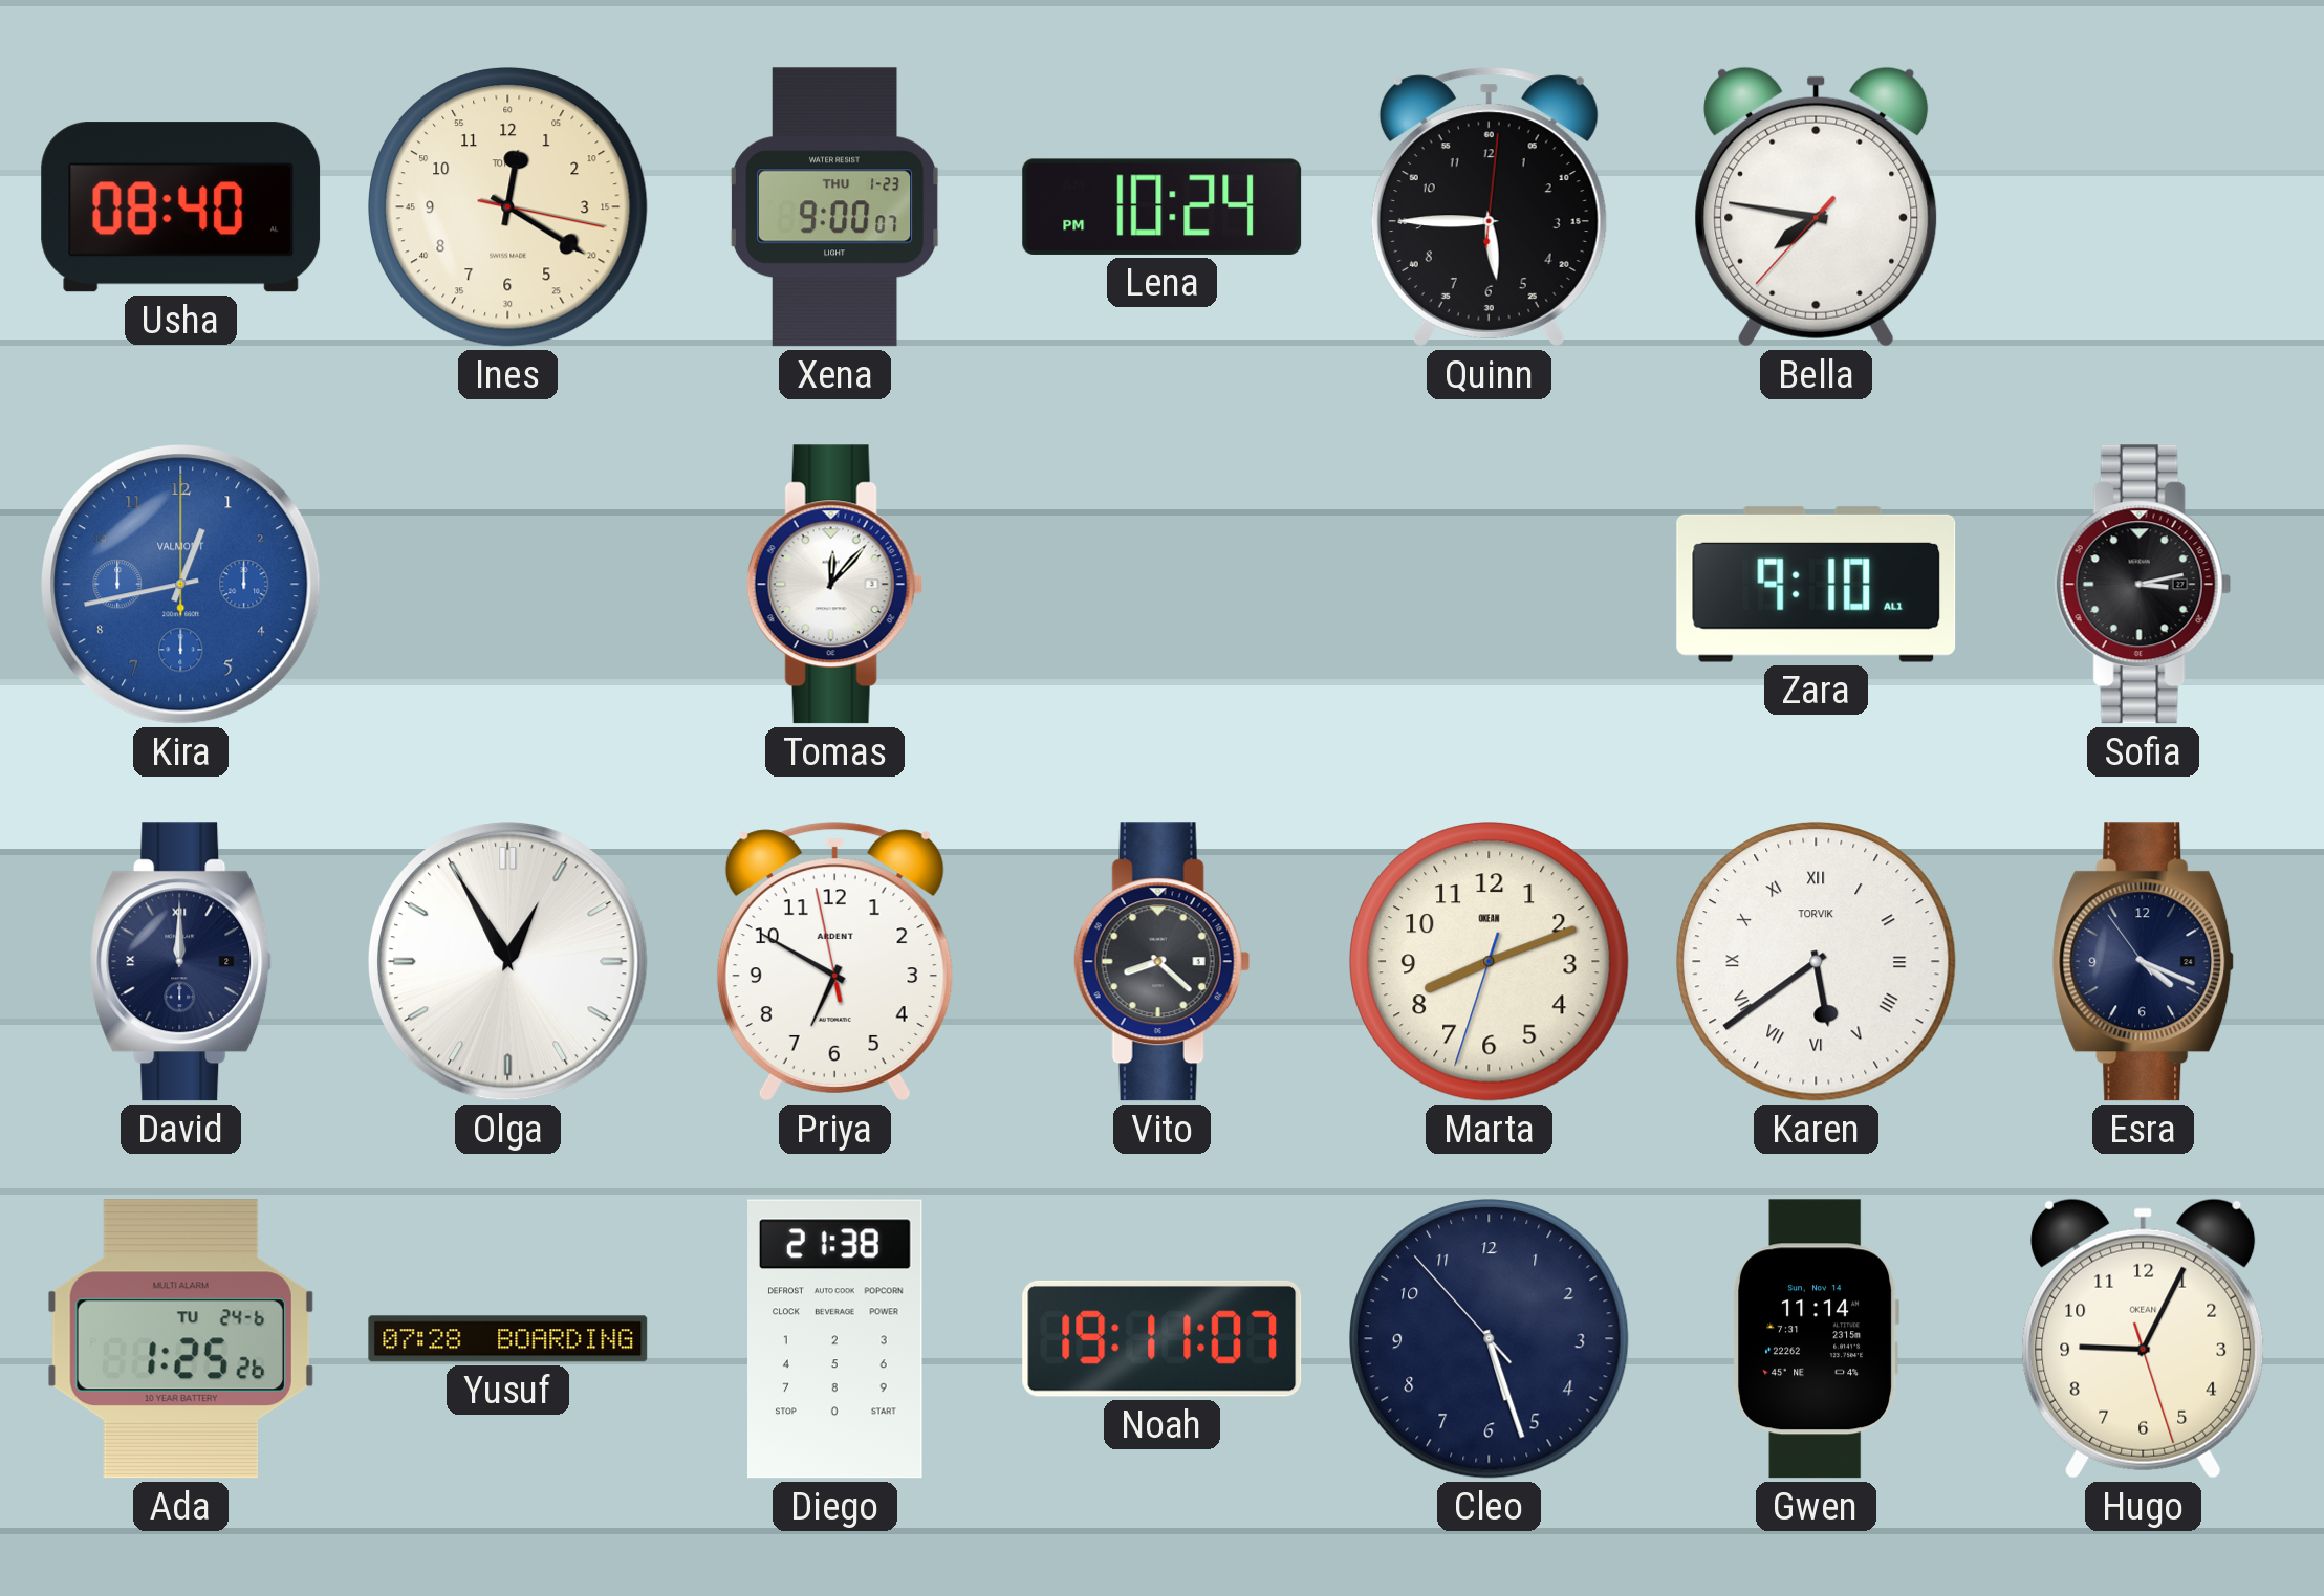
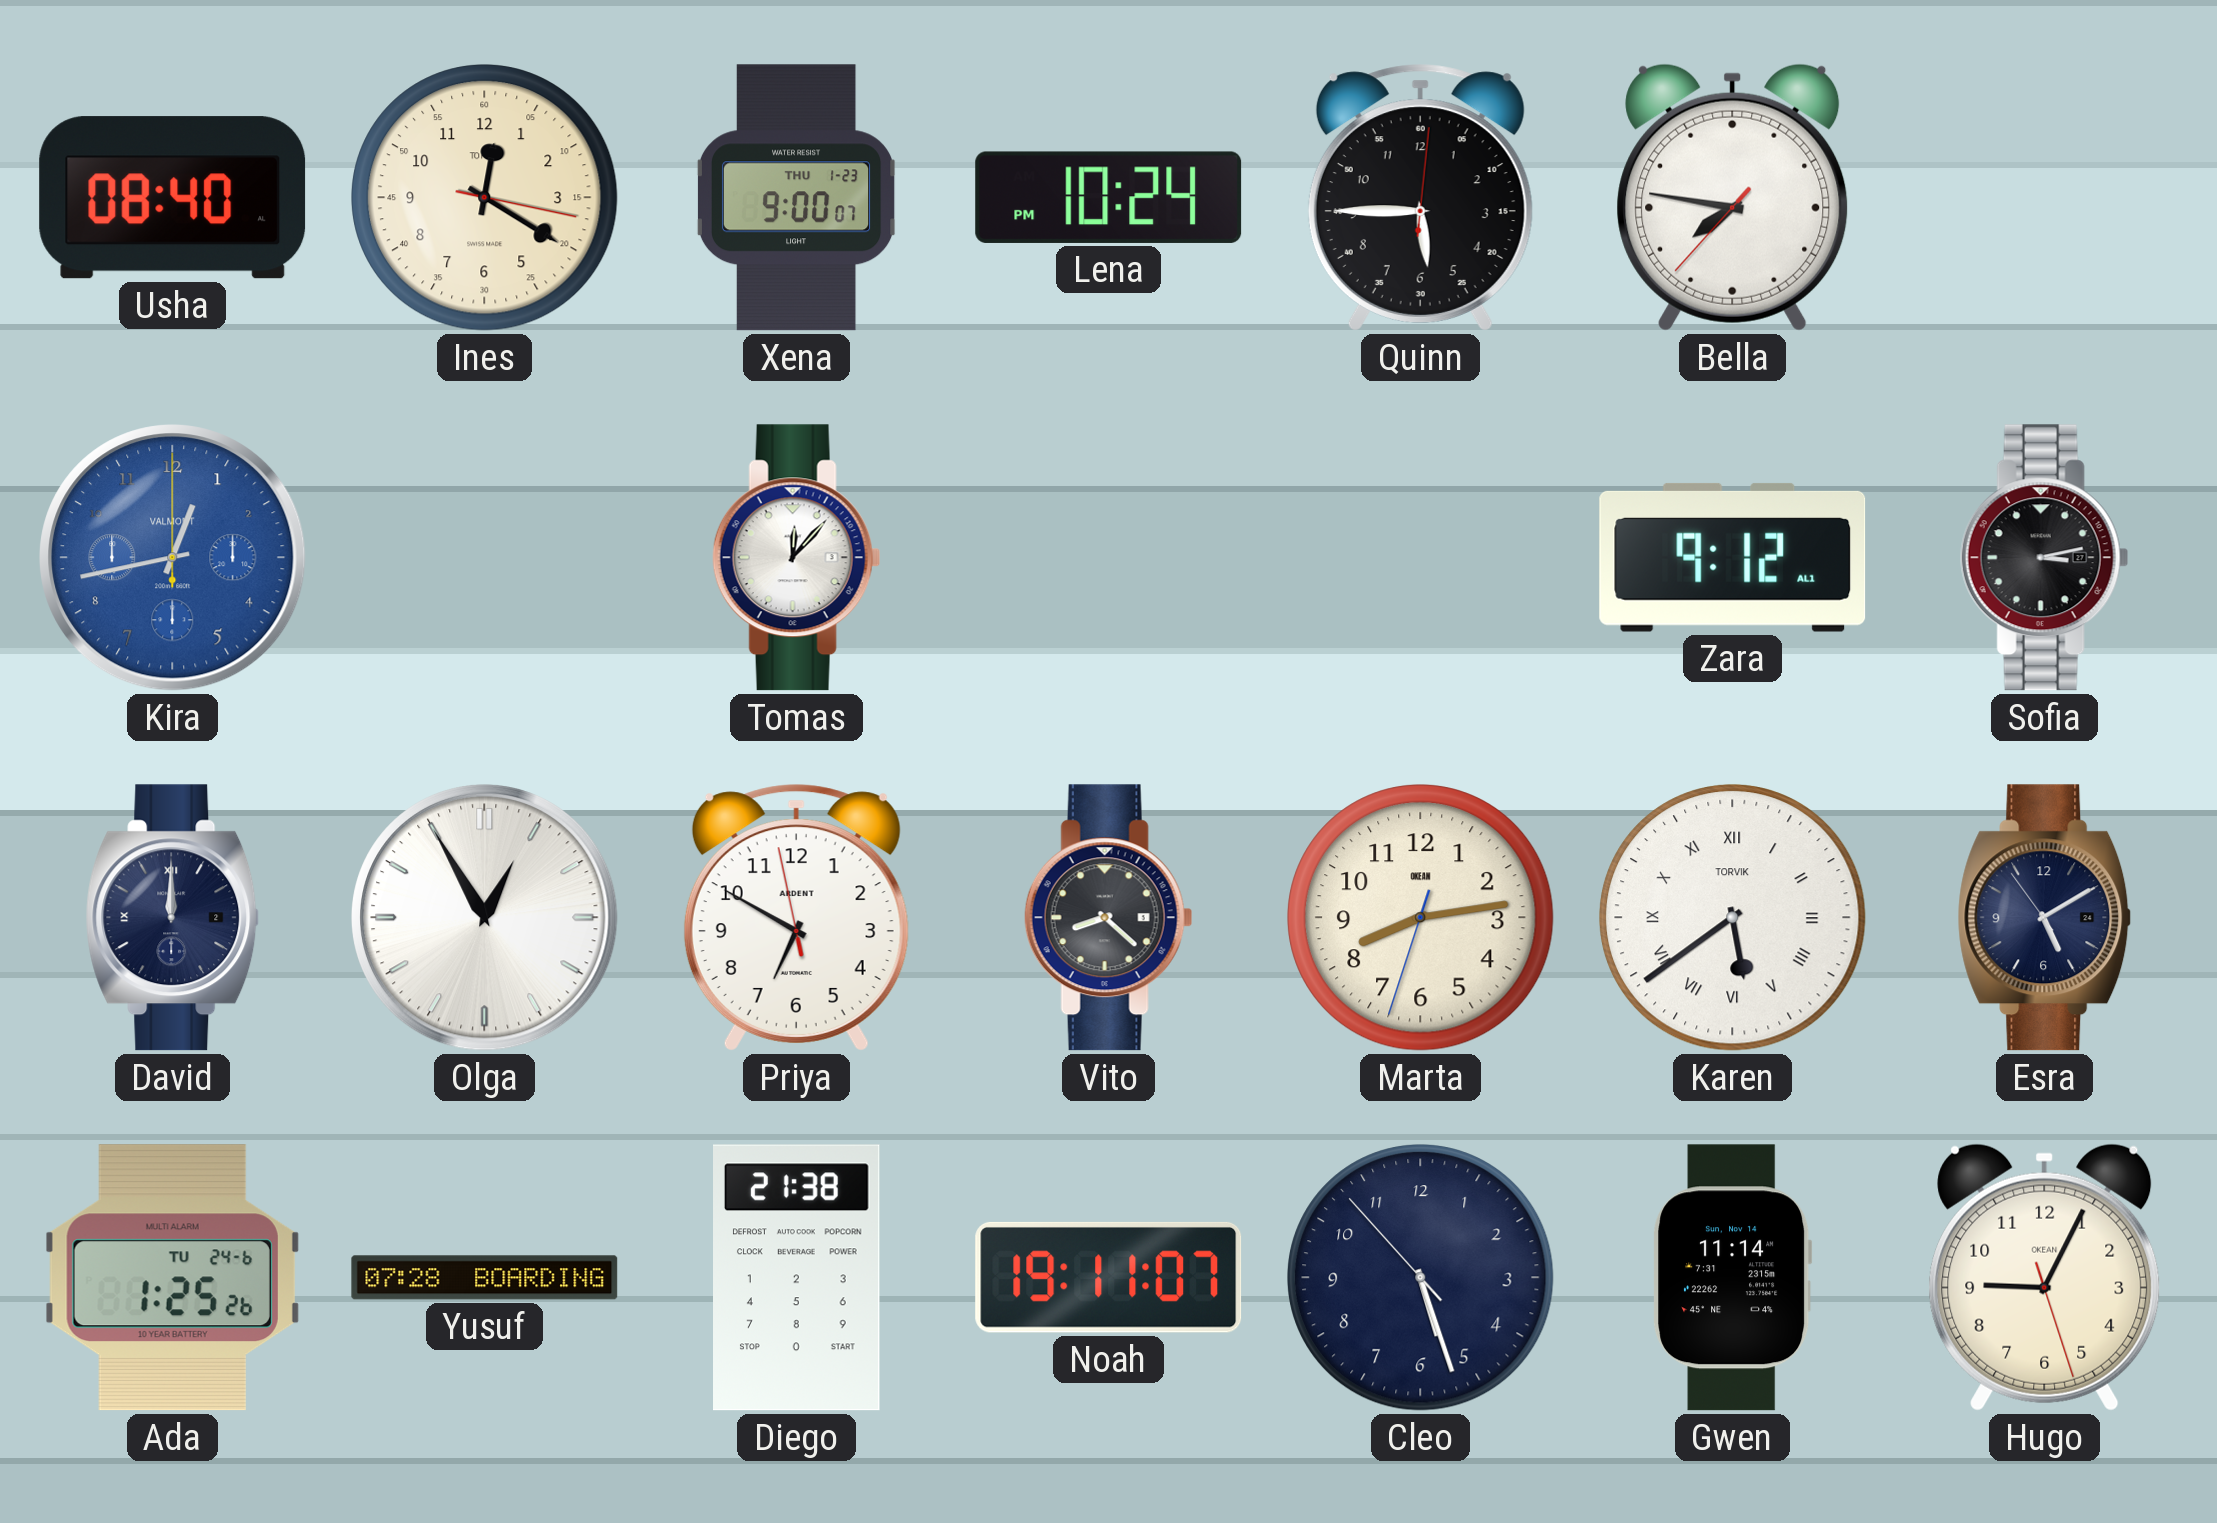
Zara: 9:10 -> 9:12 (1733, 557)
Marta: 8:11 -> 8:13 (1421, 918)
Esra: 4:18 -> 5:09 (2045, 918)
